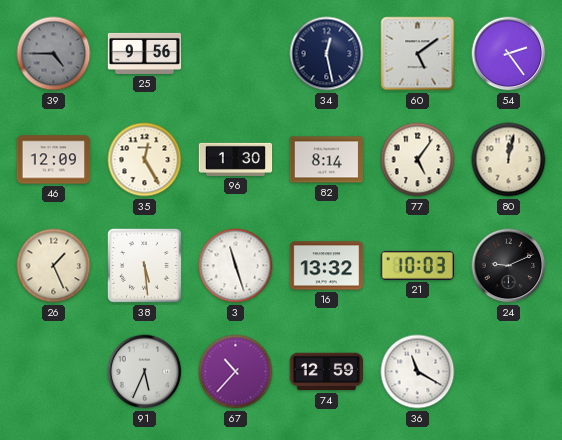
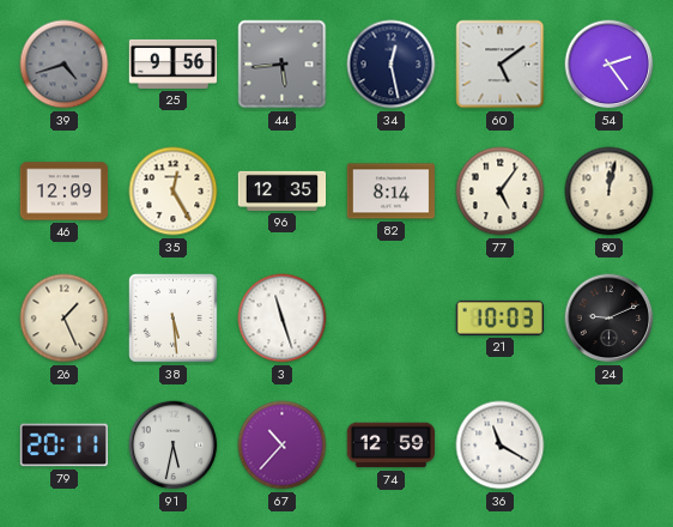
39: 4:45 -> 4:42 (65, 65)
44: none -> 5:44 (283, 65)
96: 1:30 -> 12:35 (283, 190)
16: 13:32 -> none (327, 266)
79: none -> 20:11 (63, 446)
91: 5:34 -> 5:32 (174, 446)
